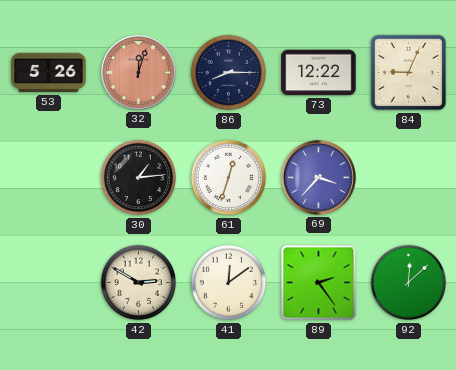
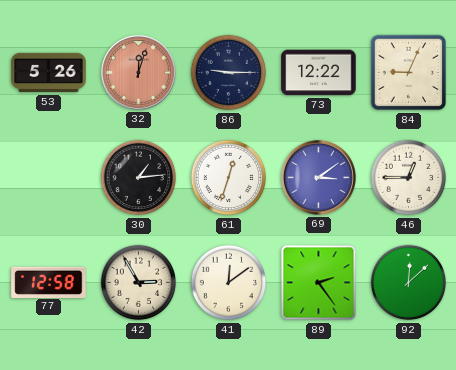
86: 8:15 -> 9:15 (229, 73)
69: 3:37 -> 3:09 (318, 177)
46: none -> 12:45 (409, 178)
77: none -> 12:58 (49, 282)
42: 2:50 -> 2:55 (139, 283)
